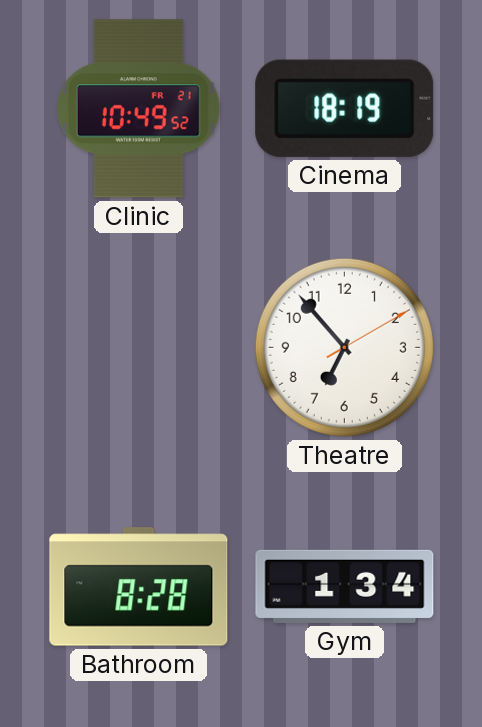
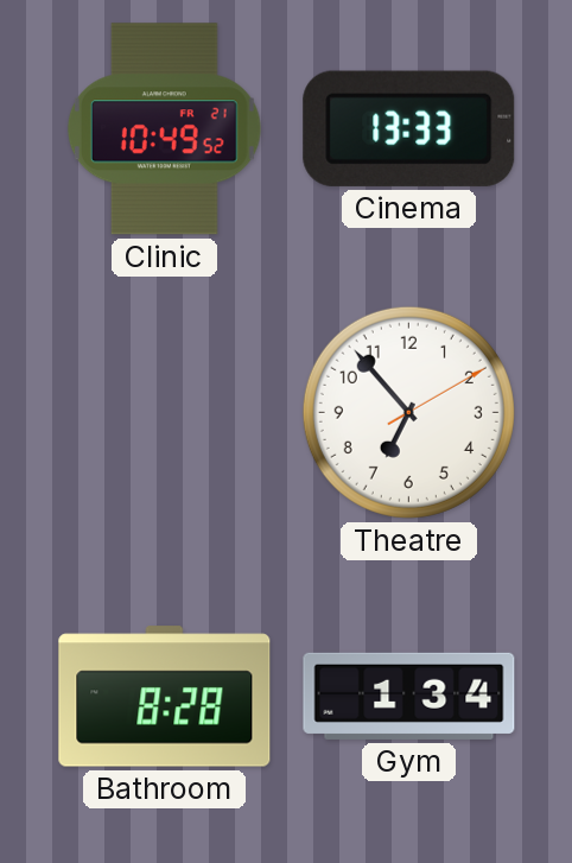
Cinema: 18:19 -> 13:33 (409, 128)
